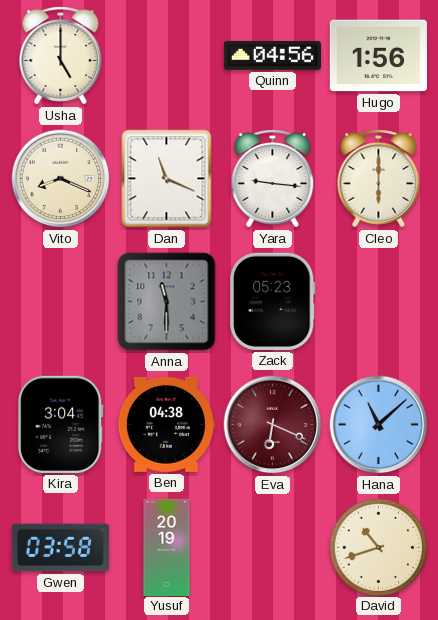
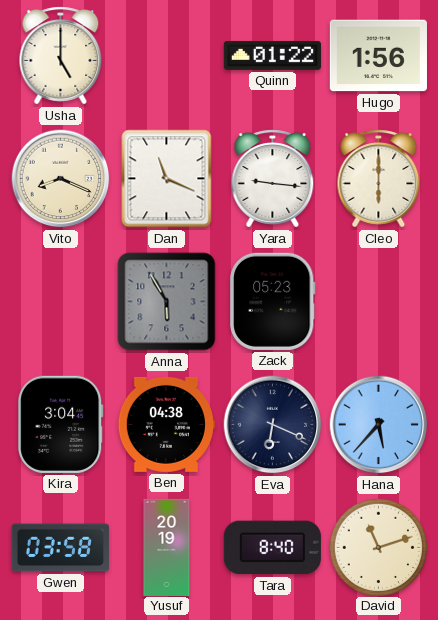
Quinn: 04:56 -> 01:22 (272, 55)
Anna: 11:30 -> 5:55 (167, 302)
Eva dial: burgundy -> navy (273, 425)
Hana: 11:08 -> 5:37 (379, 425)
Tara: none -> 8:40 (272, 548)
David: 10:42 -> 11:12 (378, 547)
